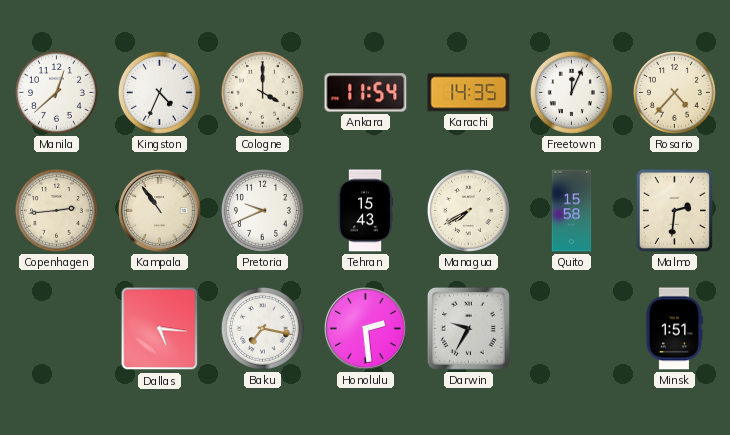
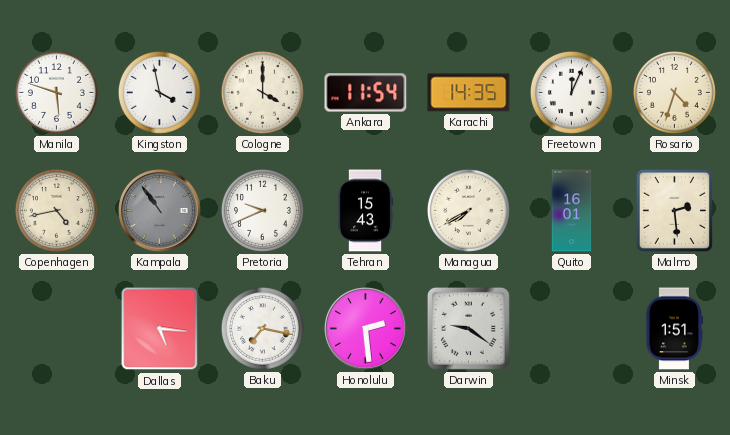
Manila: 12:38 -> 5:48 (56, 92)
Kingston: 4:34 -> 3:58 (159, 92)
Rosario: 4:37 -> 4:33 (674, 92)
Copenhagen: 2:44 -> 4:43 (56, 210)
Kampala dial: cream -> grey (160, 211)
Quito: 15:58 -> 16:01 (572, 211)
Malmo: 2:31 -> 2:29 (674, 210)
Darwin: 9:35 -> 9:21 (468, 328)
